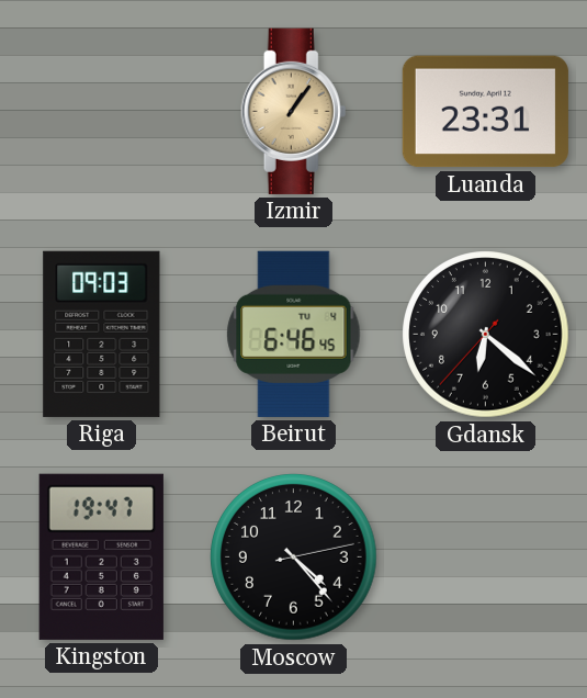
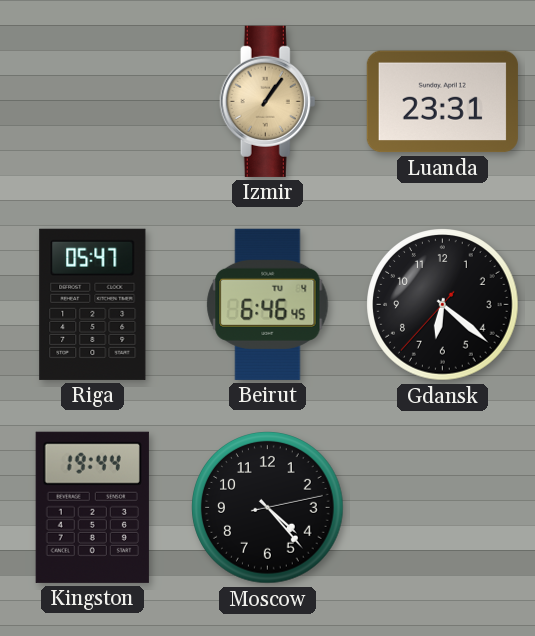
Riga: 09:03 -> 05:47 (93, 304)
Kingston: 19:47 -> 19:44 (92, 507)
